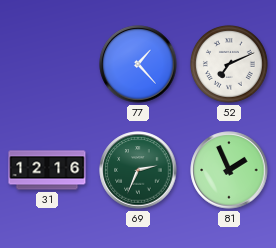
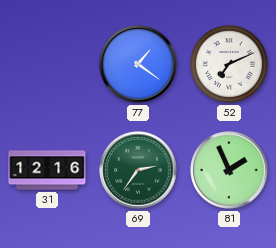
77: 1:23 -> 1:21 (138, 64)
69: 2:34 -> 2:36 (138, 170)
